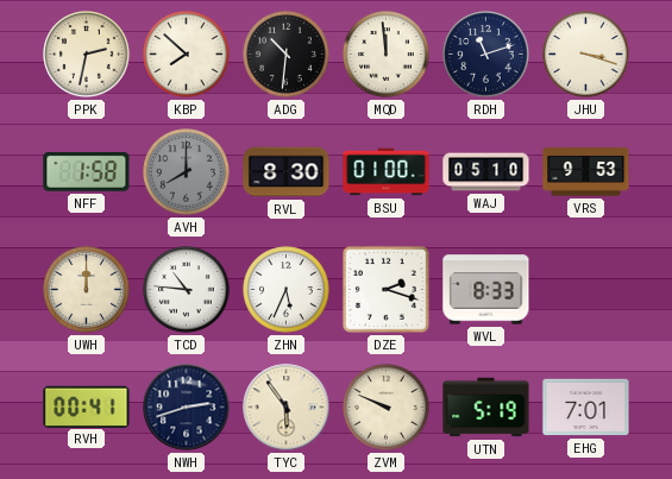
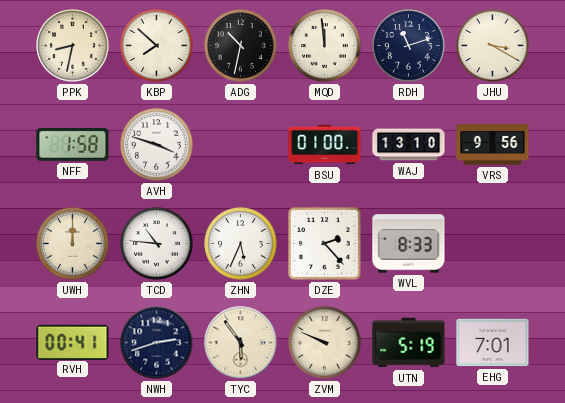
PPK: 2:32 -> 8:32 (73, 46)
ADG: 10:31 -> 10:32 (241, 46)
JHU: 3:18 -> 3:20 (493, 46)
AVH: 8:00 -> 3:48 (157, 145)
AVH dial: grey -> white (157, 145)
RVL: 8:30 -> none (287, 172)
WAJ: 05:10 -> 13:10 (409, 145)
VRS: 9:53 -> 9:56 (493, 145)
DZE: 2:18 -> 2:23 (325, 244)
